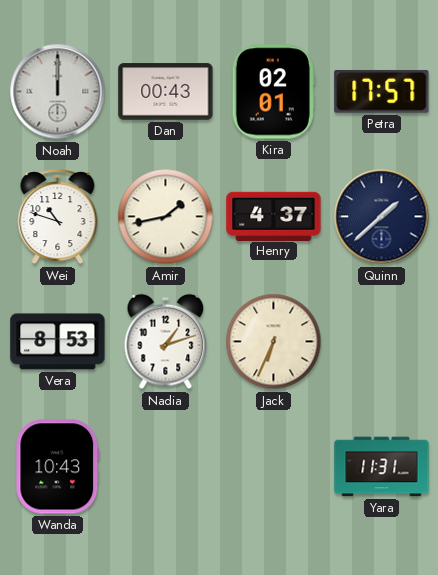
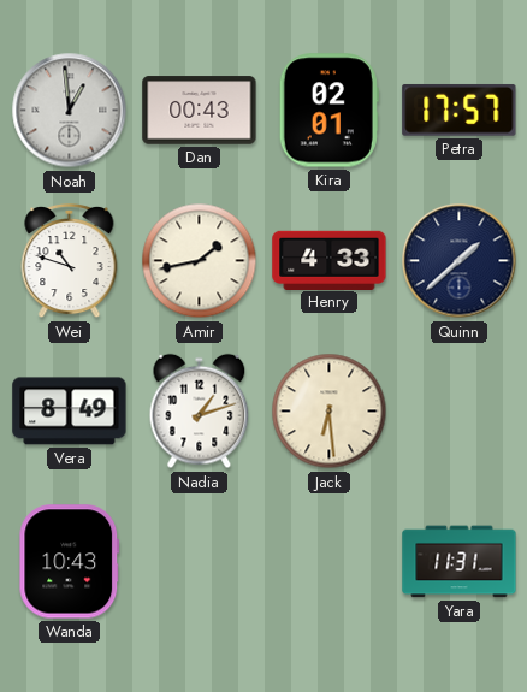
Noah: 12:00 -> 12:59 (70, 111)
Henry: 4:37 -> 4:33 (330, 260)
Vera: 8:53 -> 8:49 (70, 412)
Jack: 6:34 -> 6:29 (330, 412)
